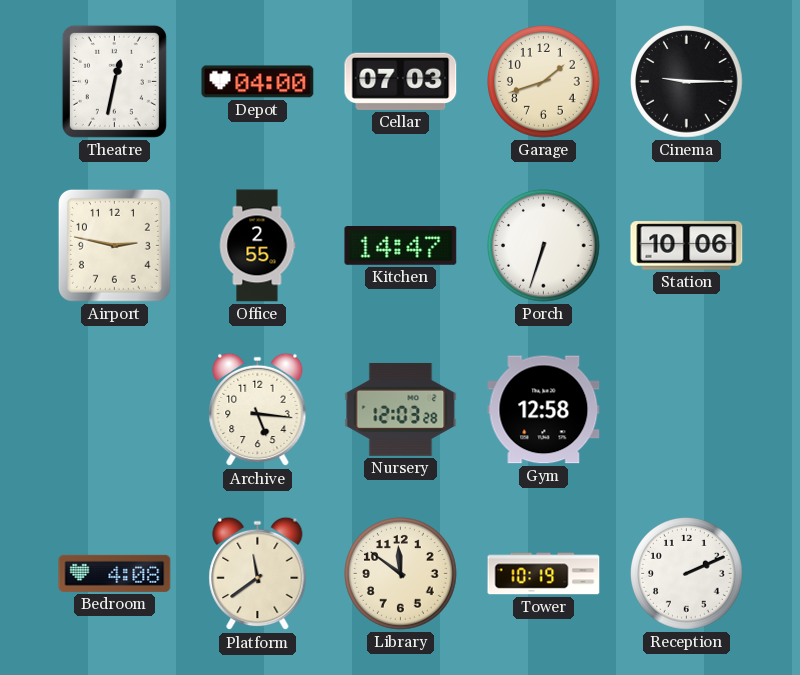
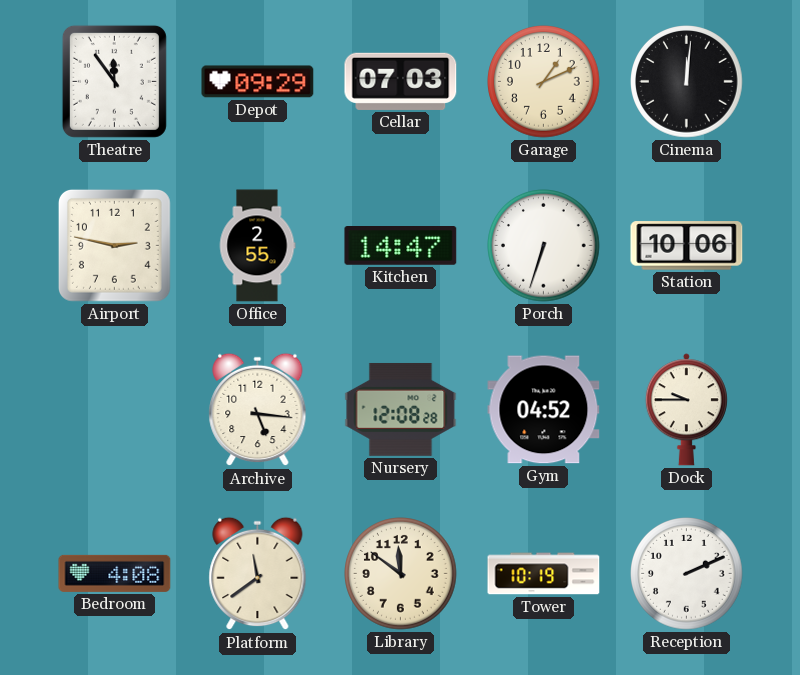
Theatre: 12:32 -> 11:54 (114, 81)
Depot: 04:00 -> 09:29 (258, 82)
Garage: 1:42 -> 1:11 (544, 82)
Cinema: 9:15 -> 12:01 (687, 82)
Nursery: 12:03 -> 12:08 (401, 409)
Gym: 12:58 -> 04:52 (544, 410)
Dock: none -> 9:45 (686, 410)
